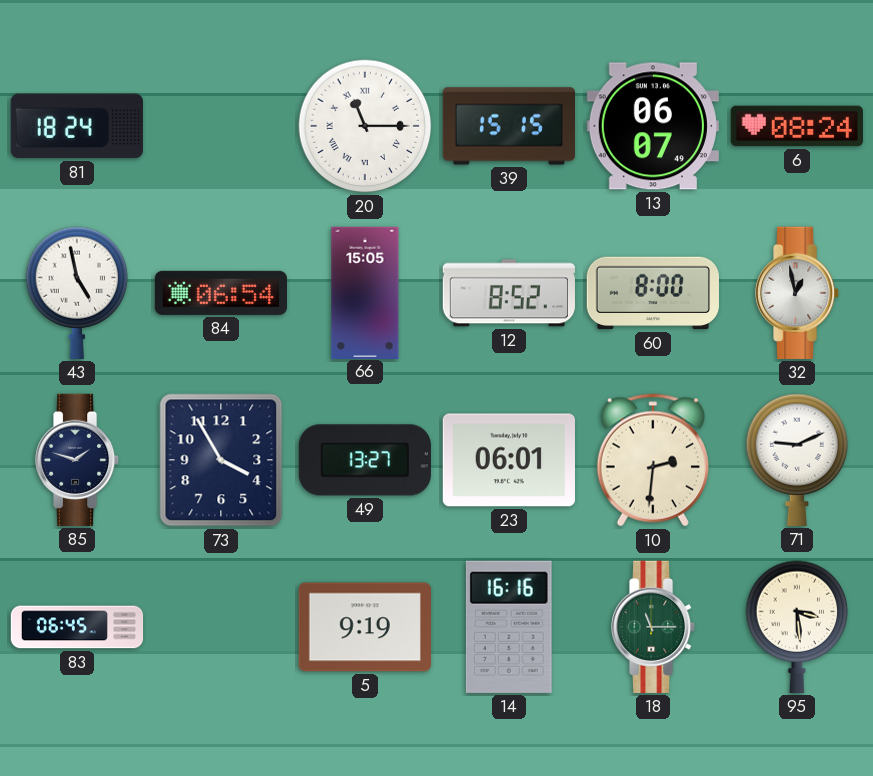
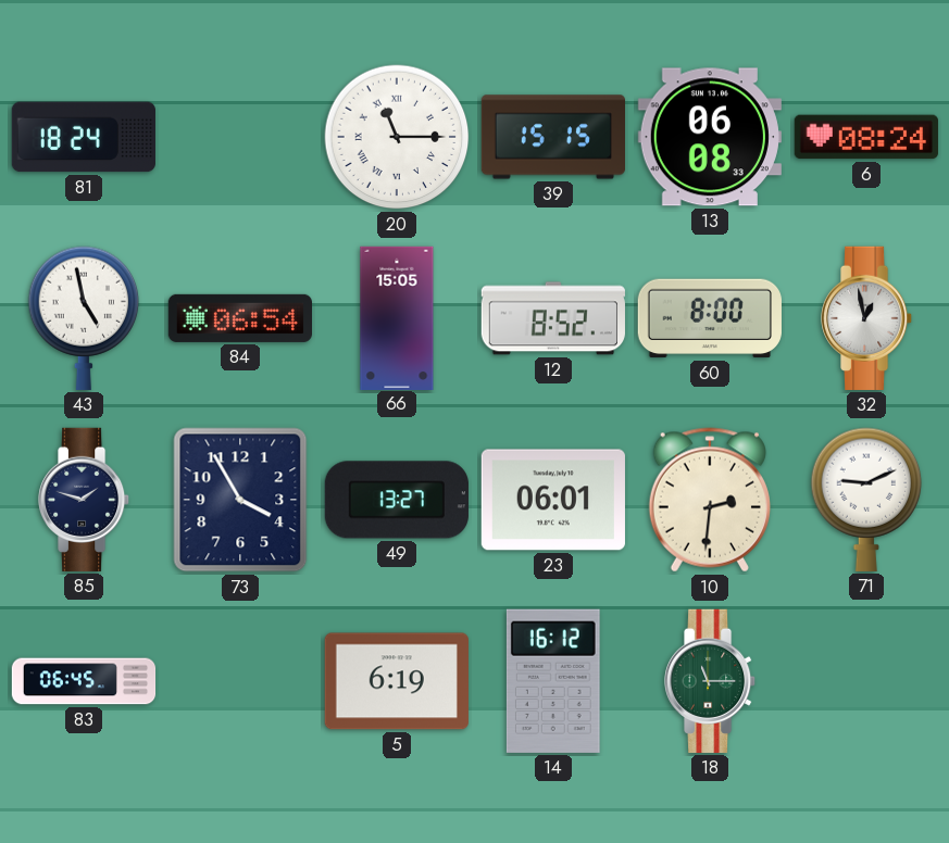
13: 06:07 -> 06:08 (710, 137)
5: 9:19 -> 6:19 (397, 681)
14: 16:16 -> 16:12 (553, 681)
95: 3:29 -> none (797, 627)
